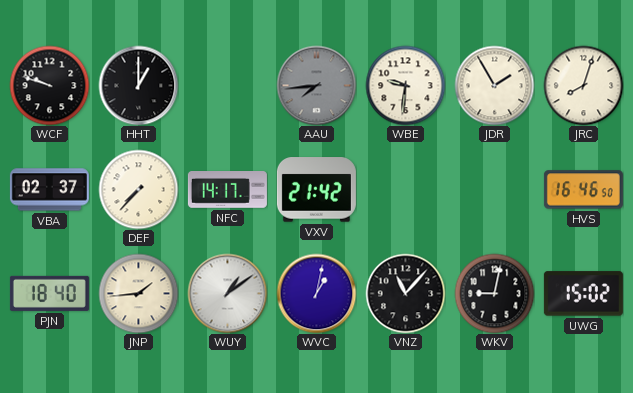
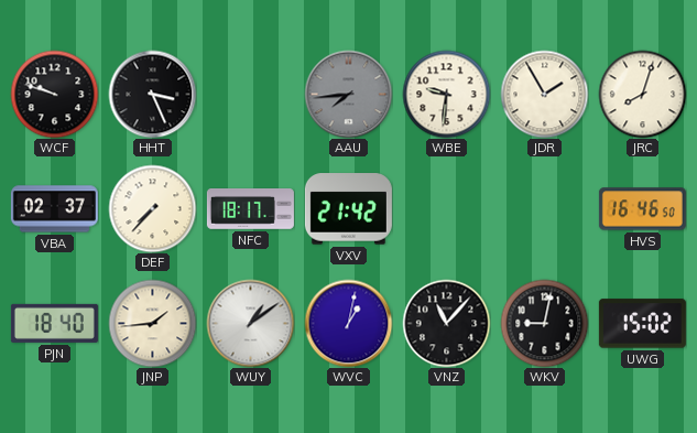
HHT: 1:00 -> 3:26 (152, 94)
NFC: 14:17 -> 18:17 (250, 209)
